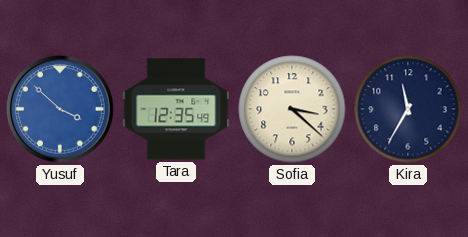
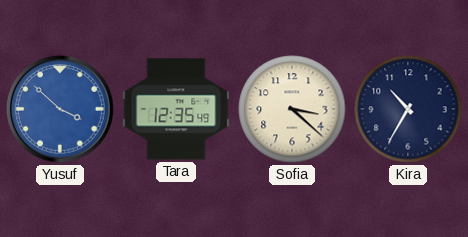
Kira: 11:35 -> 10:35 (408, 109)
